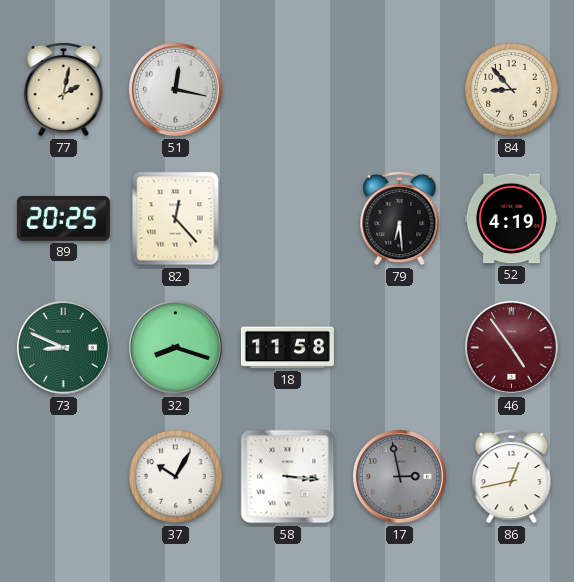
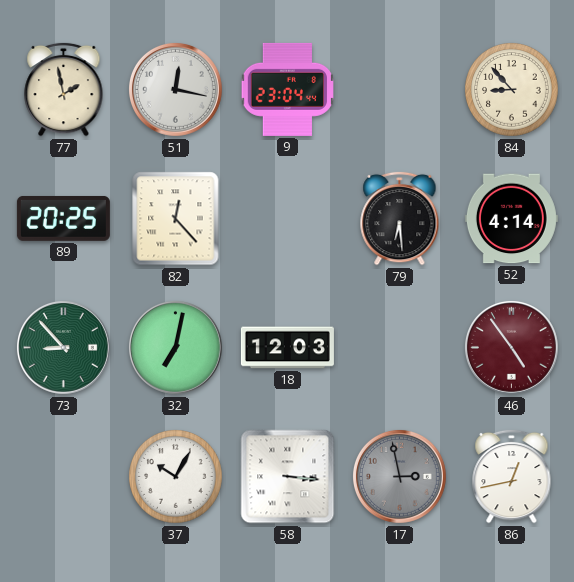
77: 2:02 -> 1:58 (64, 89)
9: none -> 23:04 (287, 89)
52: 4:19 -> 4:14 (511, 219)
73: 8:49 -> 8:53 (63, 347)
32: 8:18 -> 7:02 (175, 347)
18: 11:58 -> 12:03 (287, 348)
